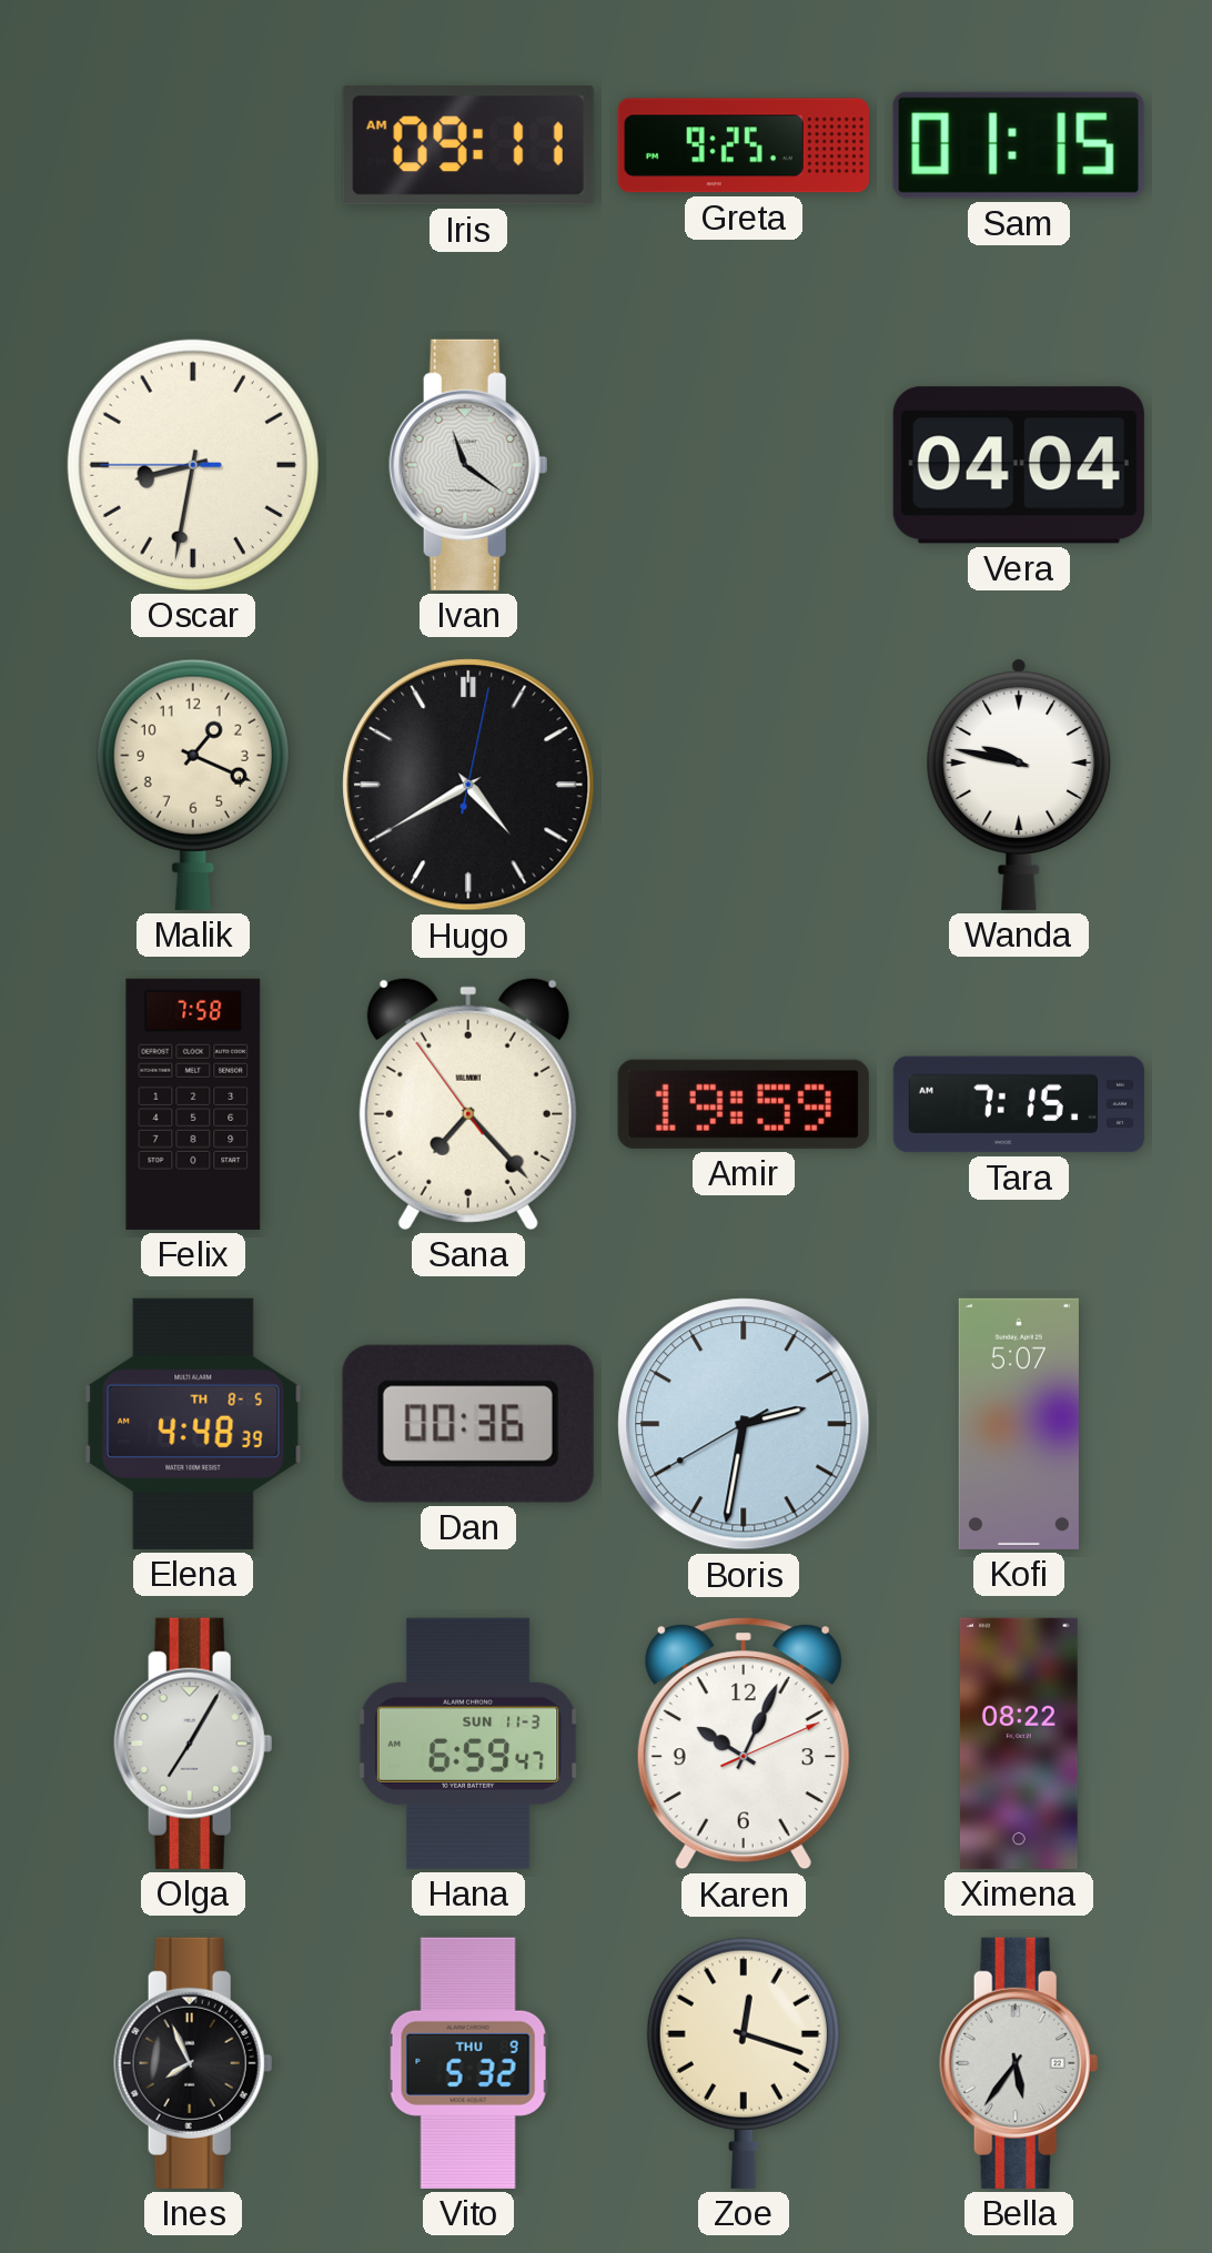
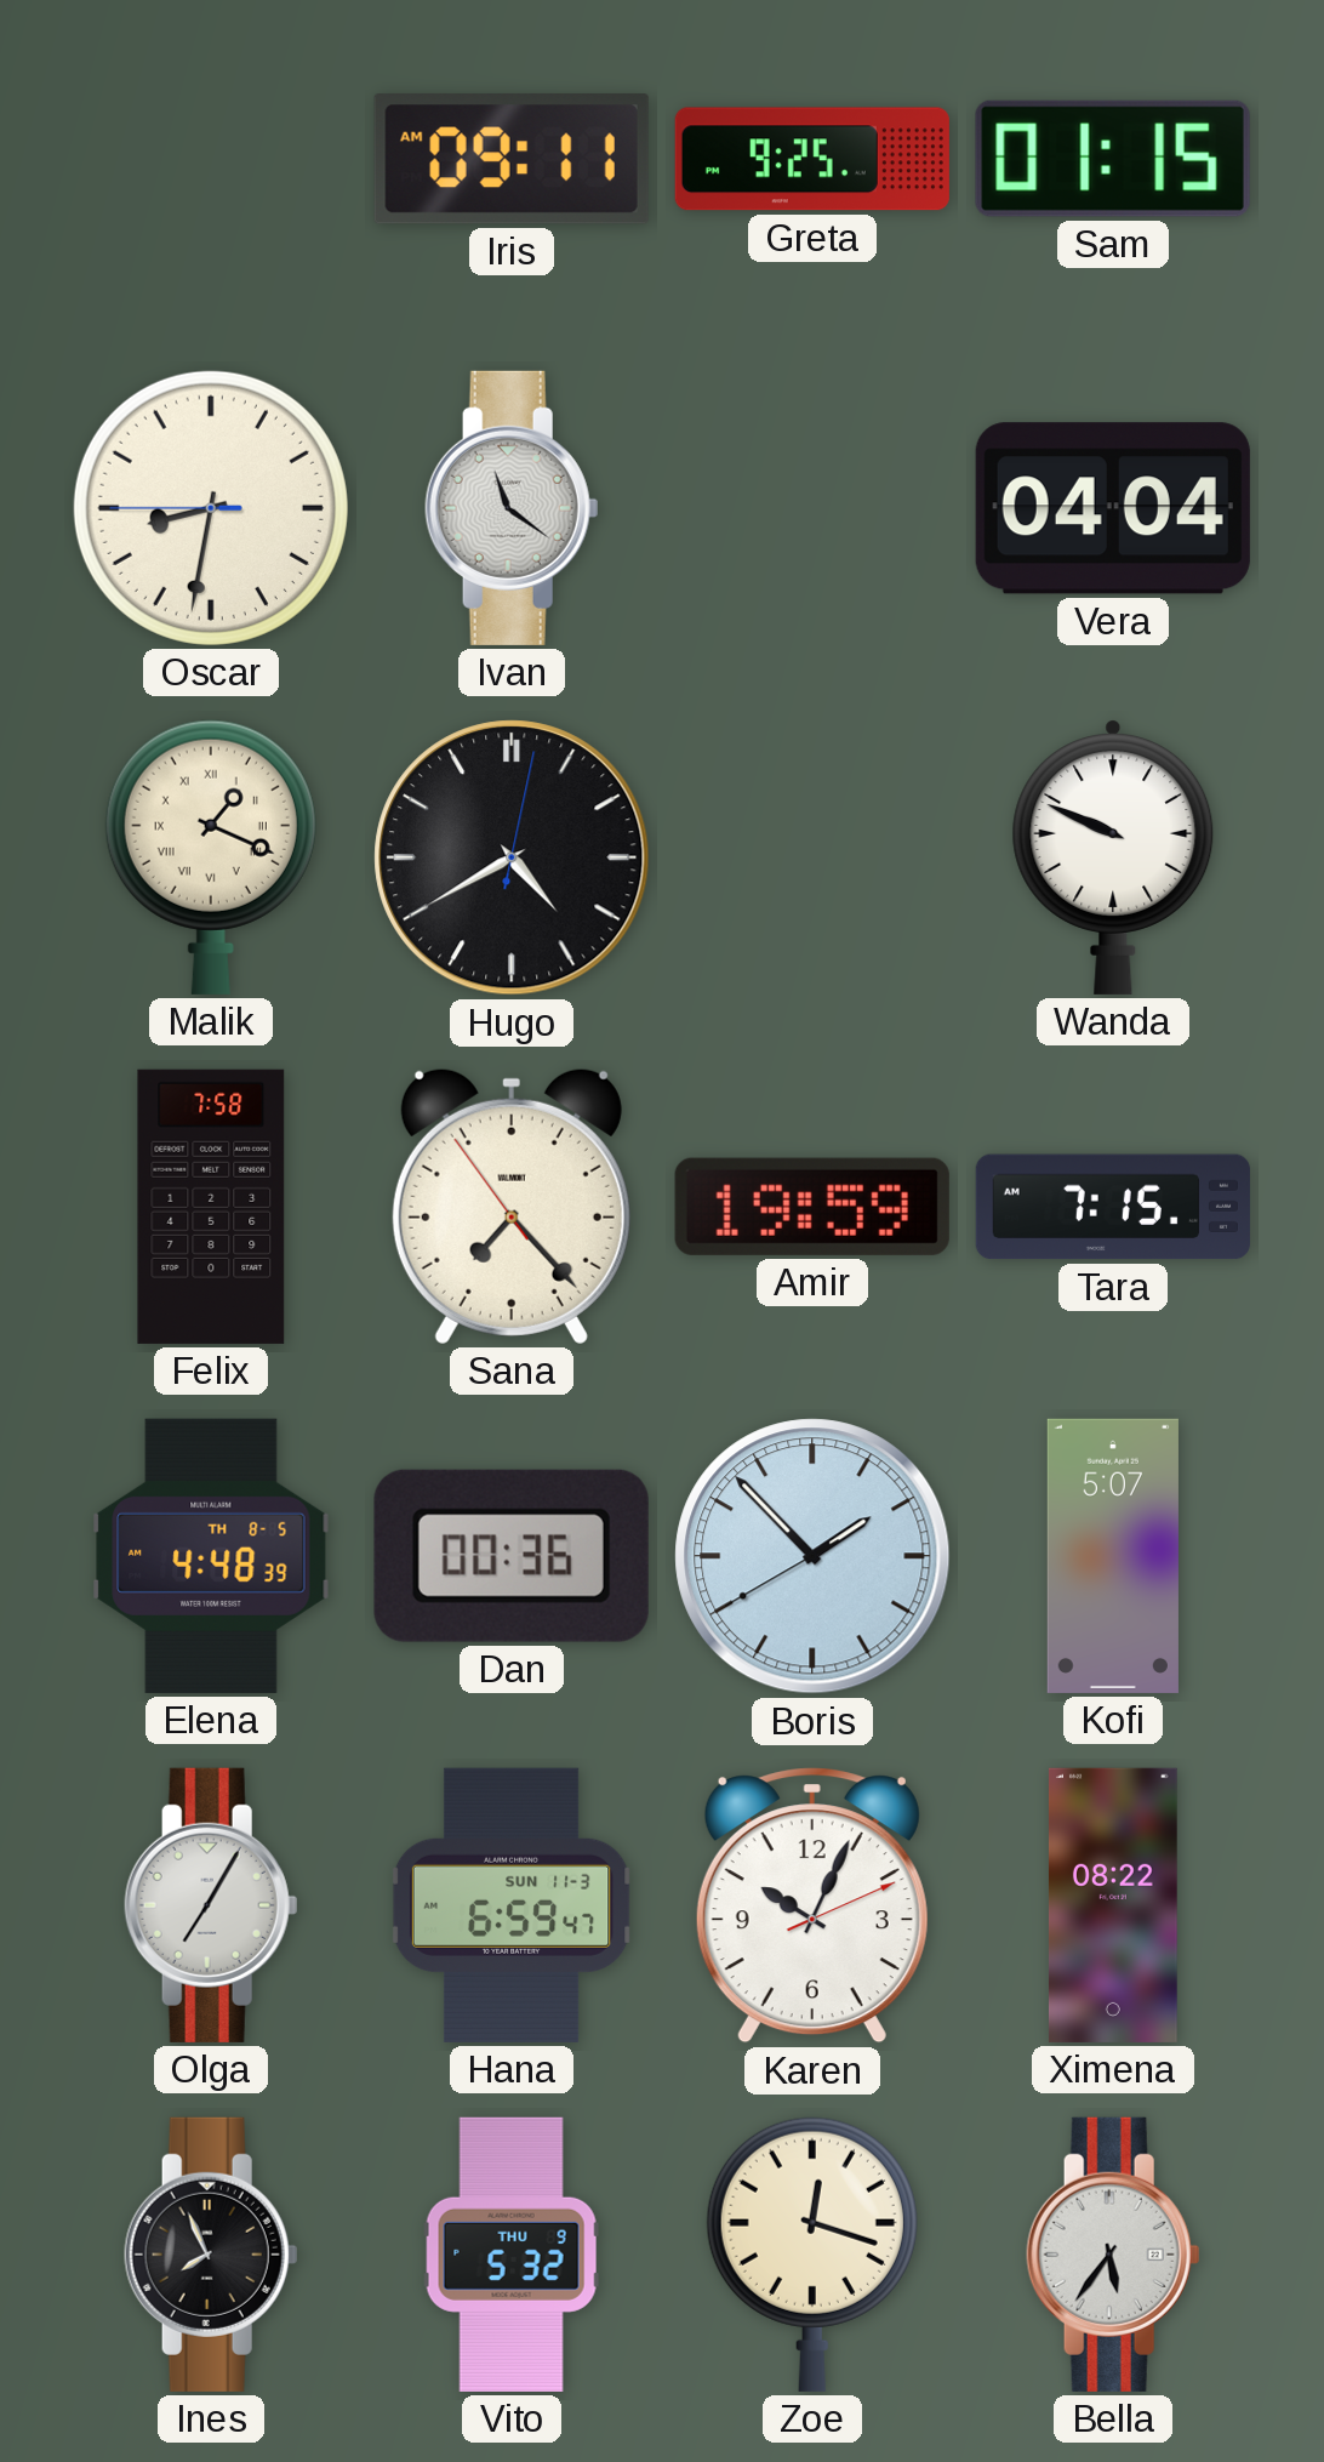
Malik numerals: Arabic -> Roman (211, 857)
Wanda: 9:47 -> 9:49 (1113, 857)
Boris: 2:31 -> 1:52 (812, 1556)
